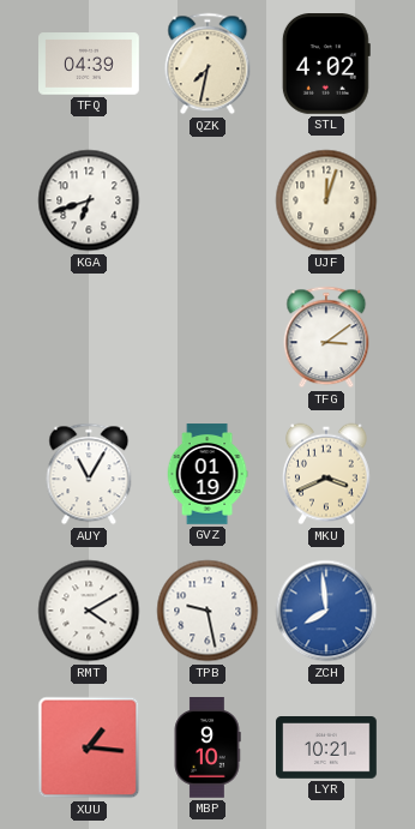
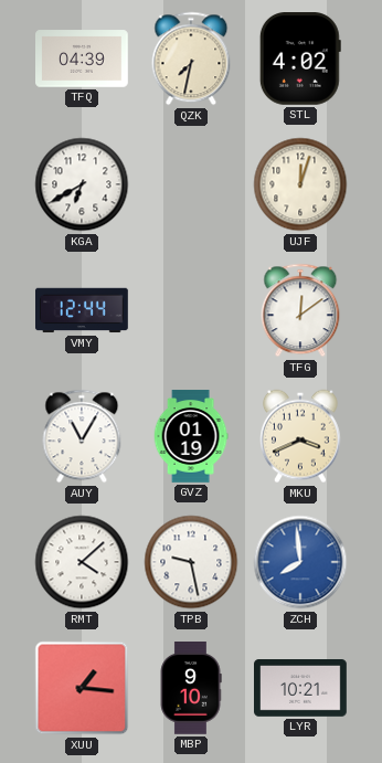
KGA: 6:42 -> 6:40 (82, 184)
VMY: none -> 12:44 (83, 310)
TFG: 3:09 -> 12:09 (300, 310)
RMT: 4:10 -> 4:08 (82, 562)
